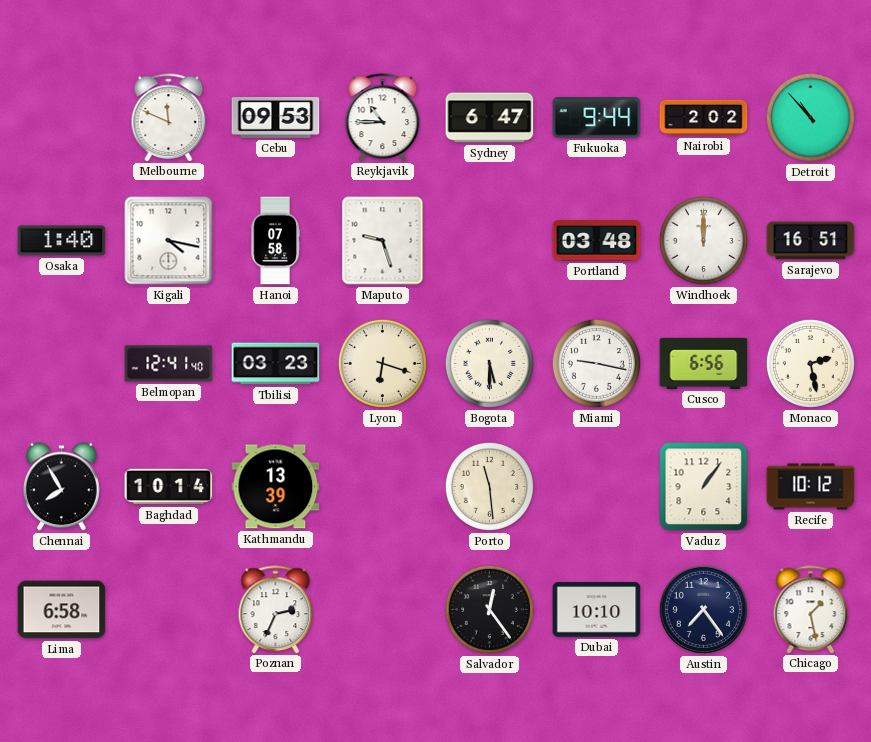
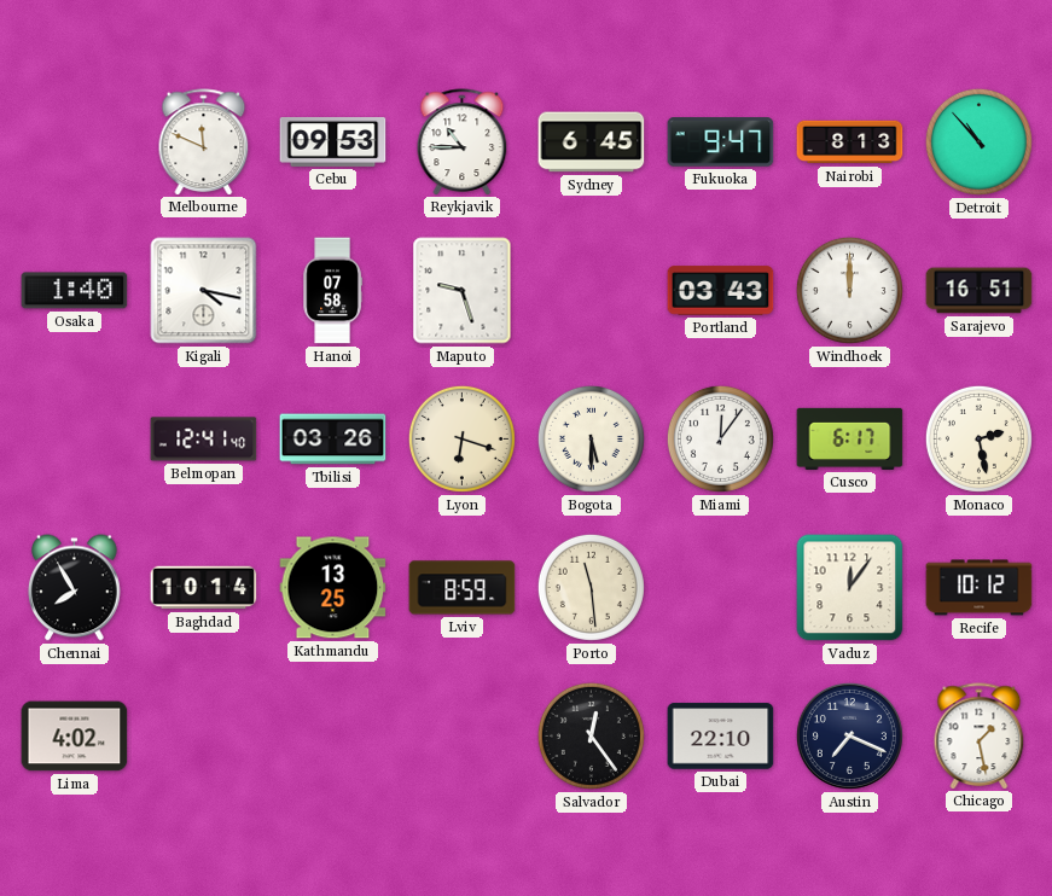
Sydney: 6:47 -> 6:45 (592, 142)
Fukuoka: 9:44 -> 9:47 (721, 142)
Nairobi: 2:02 -> 8:13 (850, 142)
Portland: 03:48 -> 03:43 (721, 291)
Tbilisi: 03:23 -> 03:26 (333, 440)
Miami: 9:17 -> 12:06 (720, 438)
Cusco: 6:56 -> 6:17 (850, 438)
Kathmandu: 13:39 -> 13:25 (333, 588)
Lviv: none -> 8:59 (463, 588)
Vaduz: 1:06 -> 12:06 (850, 588)
Lima: 6:58 -> 4:02 (75, 737)
Poznan: 2:34 -> none (276, 609)
Dubai: 10:10 -> 22:10 (721, 737)
Austin: 7:24 -> 7:19 (849, 735)
